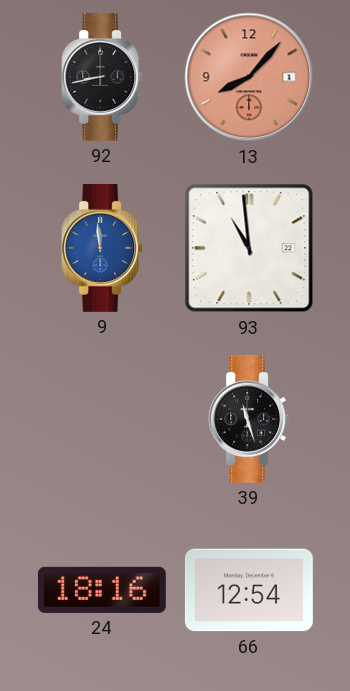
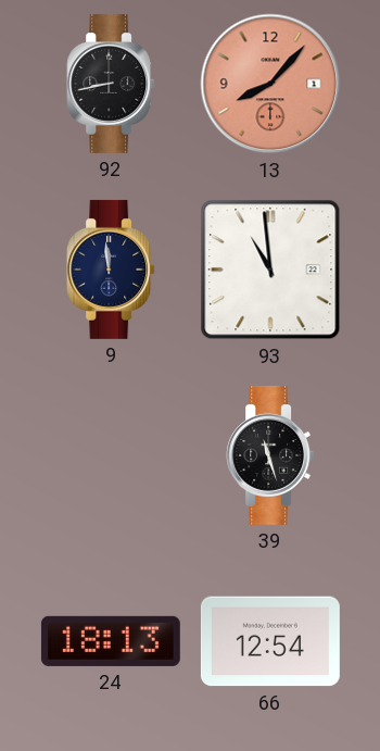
9 dial: blue -> navy (111, 270)
24: 18:16 -> 18:13 (111, 641)
